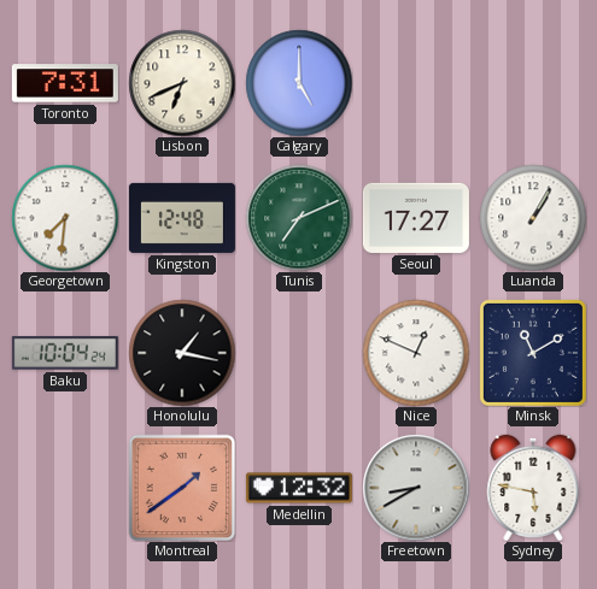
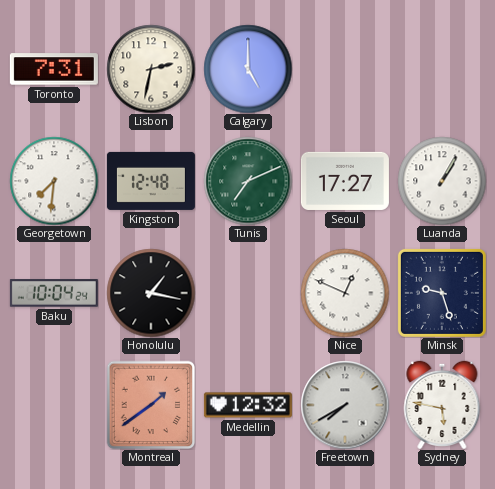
Lisbon: 6:41 -> 2:32 (151, 69)
Minsk: 11:10 -> 9:27 (442, 293)
Freetown: 8:40 -> 7:40 (345, 405)
